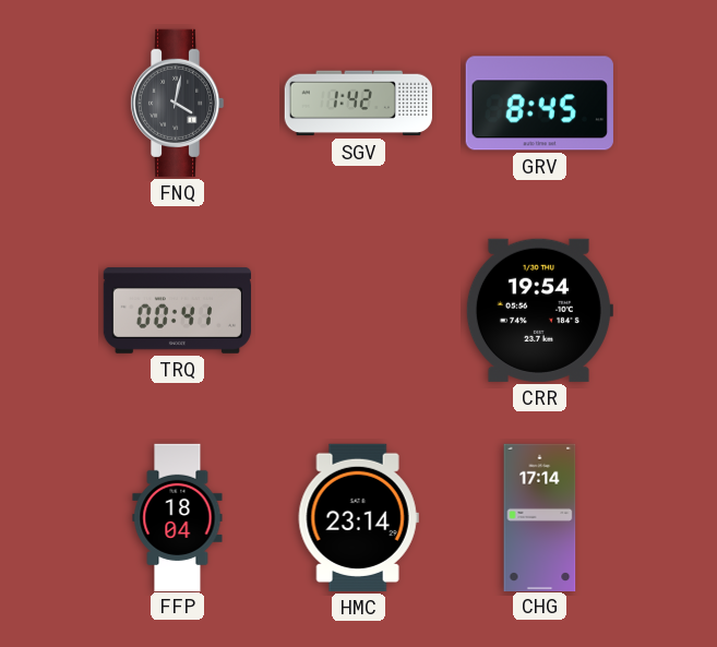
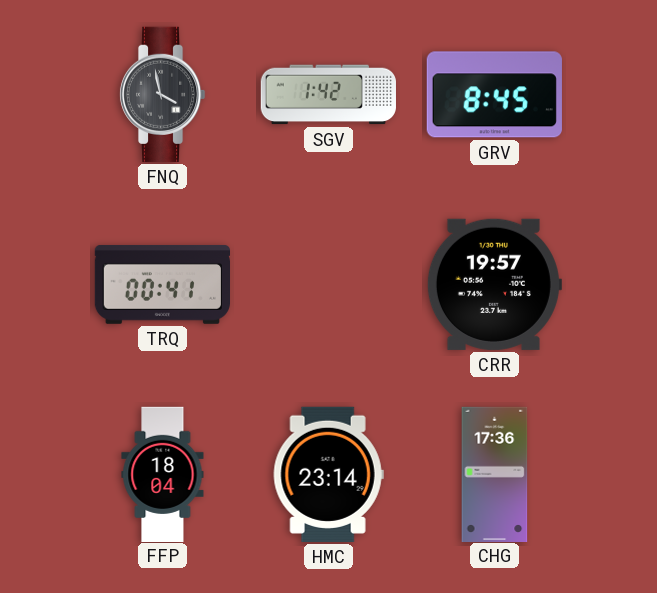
FNQ: 4:02 -> 3:58 (162, 94)
CRR: 19:54 -> 19:57 (494, 284)
CHG: 17:14 -> 17:36 (495, 474)
